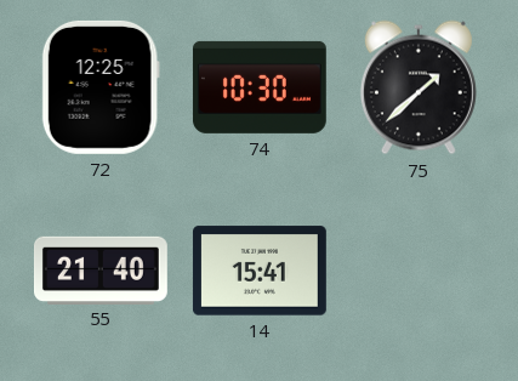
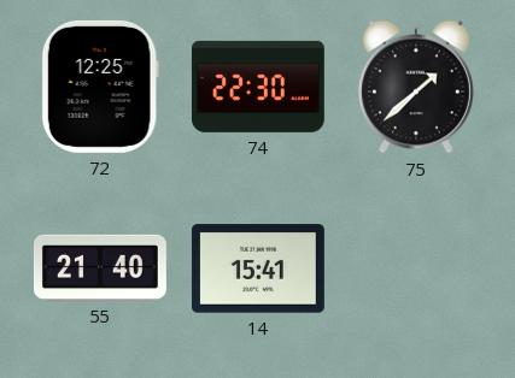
74: 10:30 -> 22:30 (258, 87)
